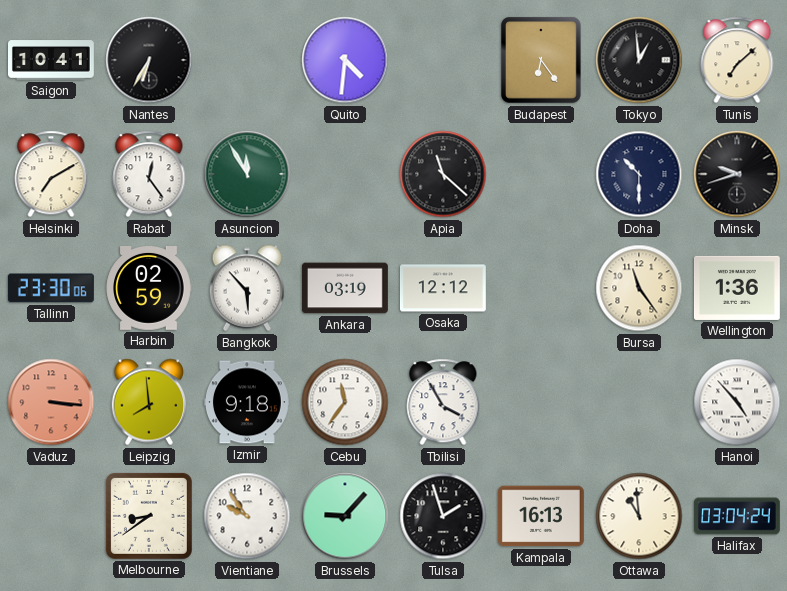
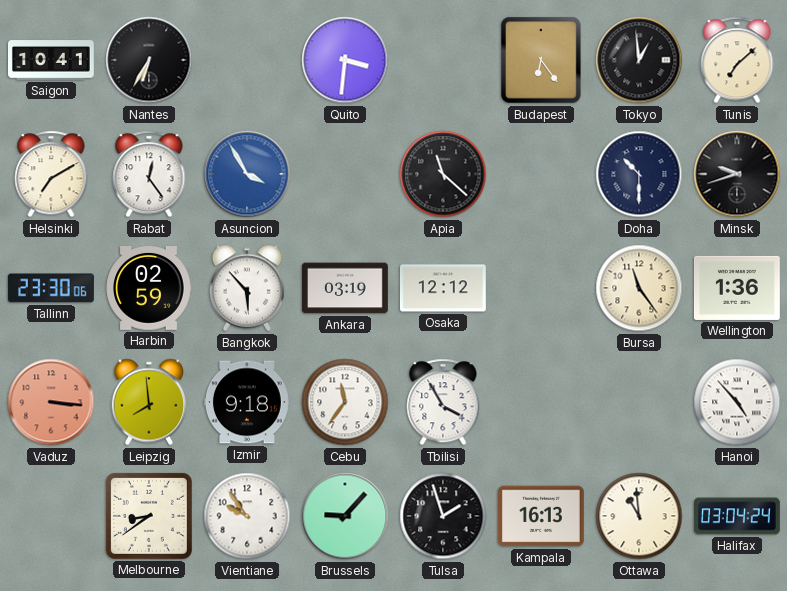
Quito: 4:31 -> 3:31 (345, 60)
Asuncion: 11:55 -> 3:55 (247, 174)
Asuncion dial: green -> blue (247, 174)
